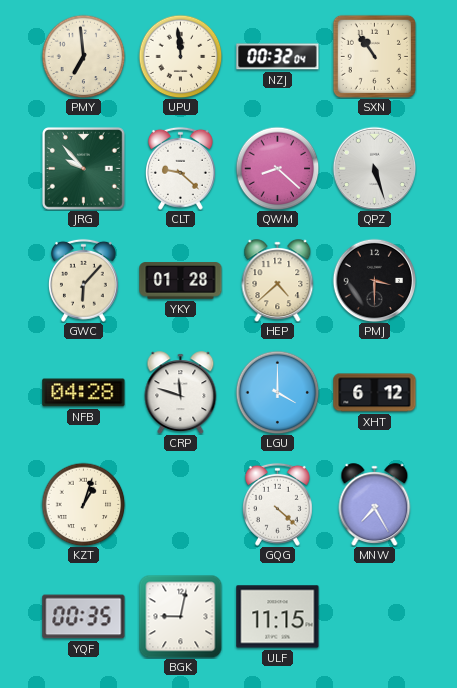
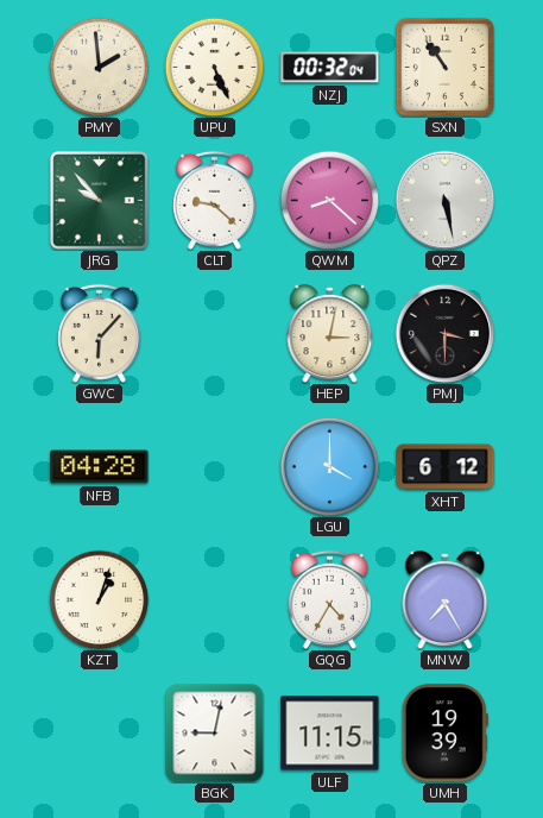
PMY: 6:59 -> 1:59 (99, 67)
UPU: 11:59 -> 5:26 (214, 67)
QPZ: 5:27 -> 5:28 (444, 200)
YKY: 01:28 -> none (181, 281)
HEP: 4:38 -> 3:02 (330, 334)
CRP: 11:48 -> none (181, 393)
GQG: 4:22 -> 4:35 (329, 599)
YQF: 00:35 -> none (84, 617)
UMH: none -> 19:39 (444, 734)
